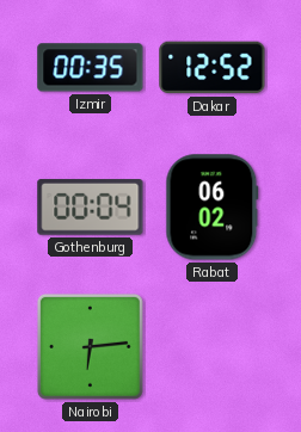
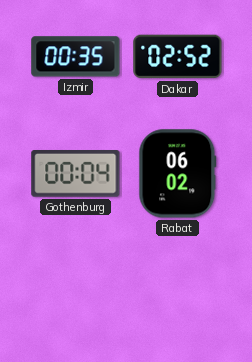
Dakar: 12:52 -> 02:52 (178, 57)
Nairobi: 6:14 -> none (90, 346)
